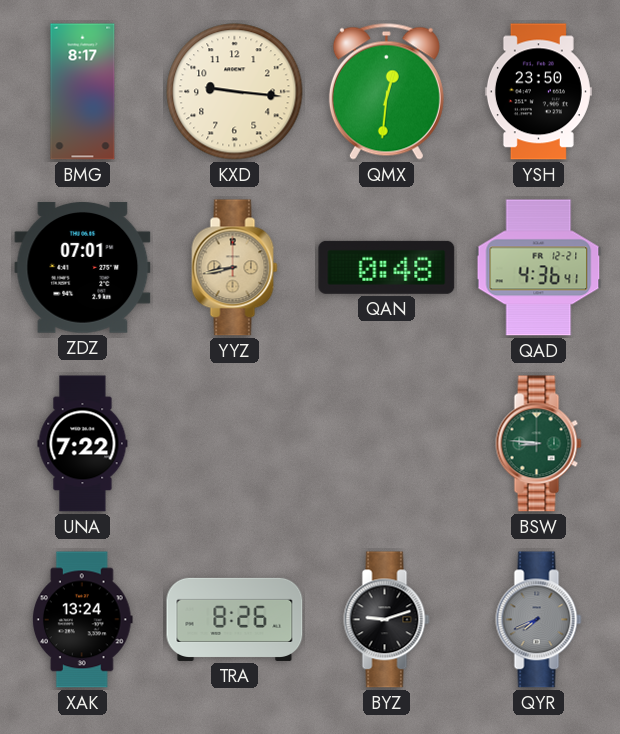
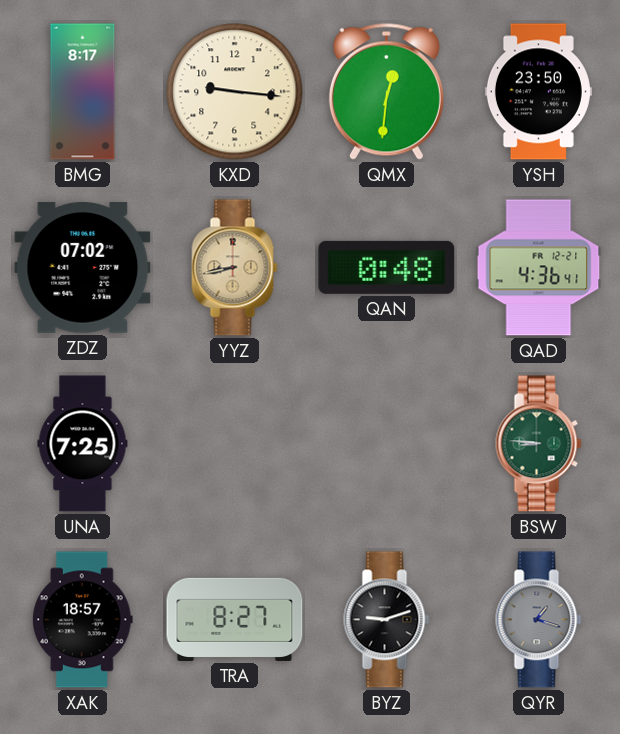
ZDZ: 07:01 -> 07:02 (83, 268)
UNA: 7:22 -> 7:25 (83, 444)
XAK: 13:24 -> 18:57 (82, 620)
TRA: 8:26 -> 8:27 (235, 619)
QYR: 7:41 -> 1:18 (539, 620)
